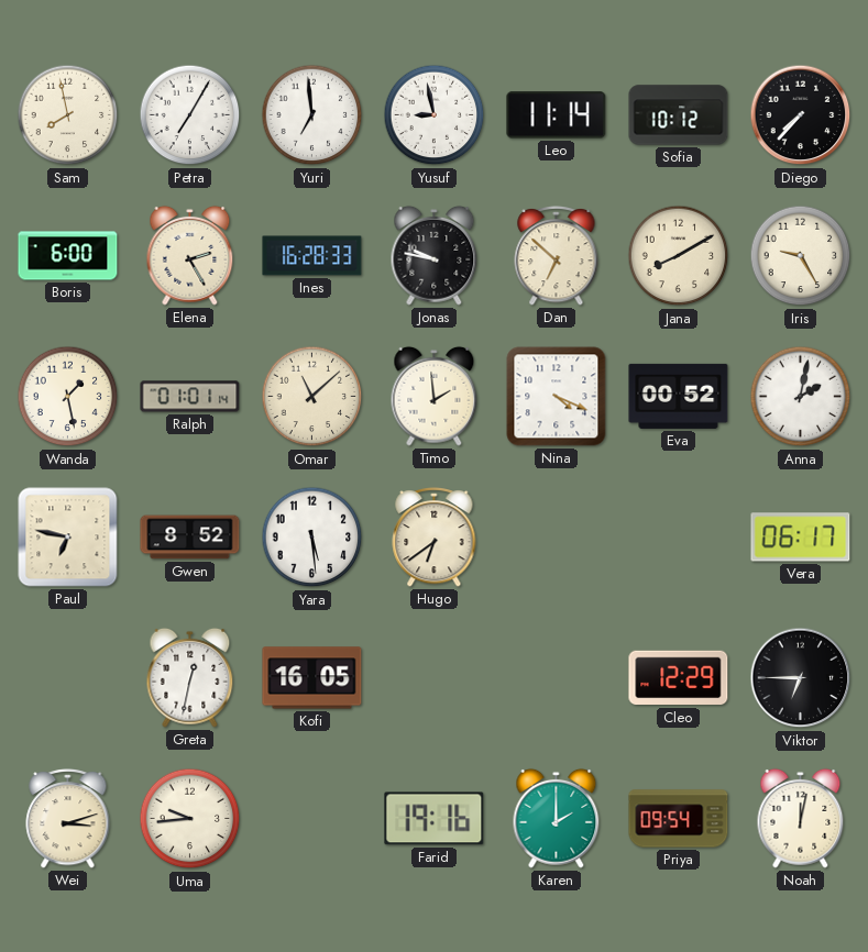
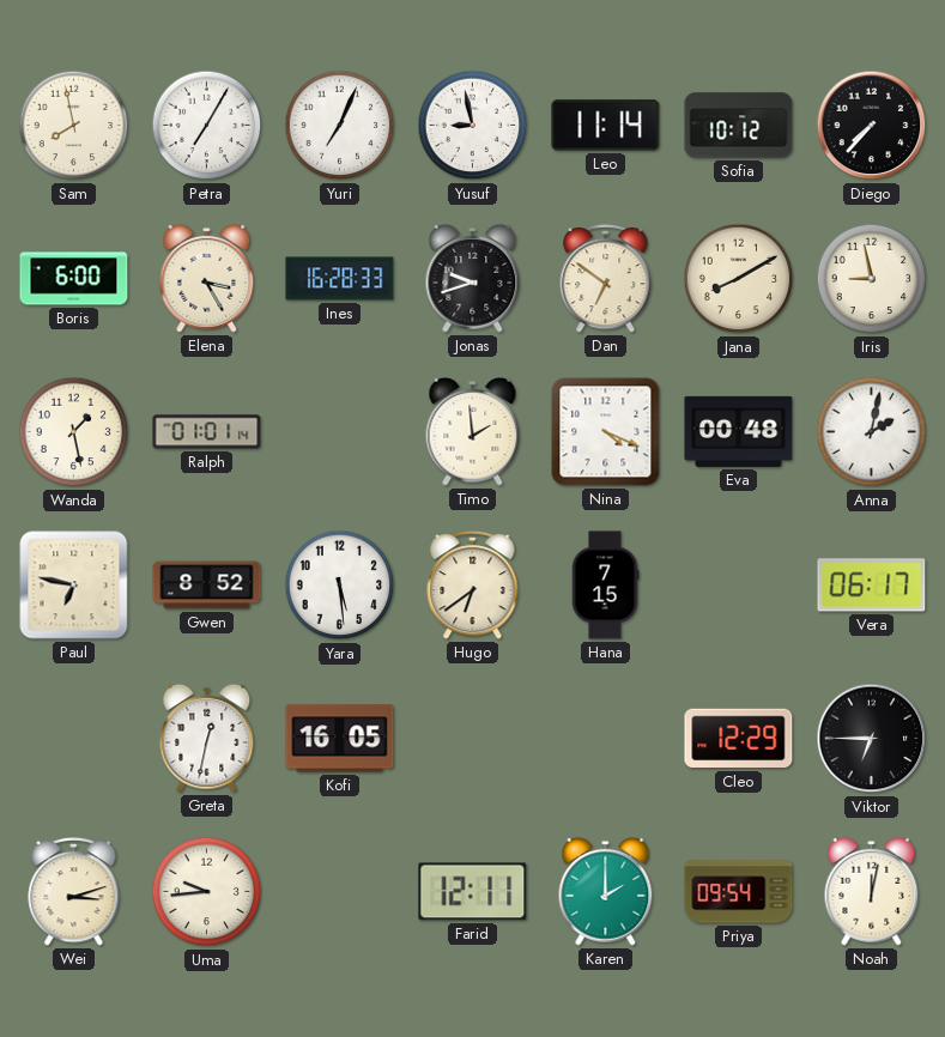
Yuri: 6:59 -> 7:04 (340, 126)
Elena: 2:25 -> 3:25 (207, 278)
Jonas: 9:47 -> 9:42 (473, 278)
Dan: 6:52 -> 6:51 (606, 278)
Iris: 9:25 -> 8:58 (872, 279)
Omar: 11:08 -> none (312, 397)
Eva: 00:52 -> 00:48 (739, 431)
Hana: none -> 7:15 (605, 586)
Farid: 19:16 -> 12:11 (473, 892)
